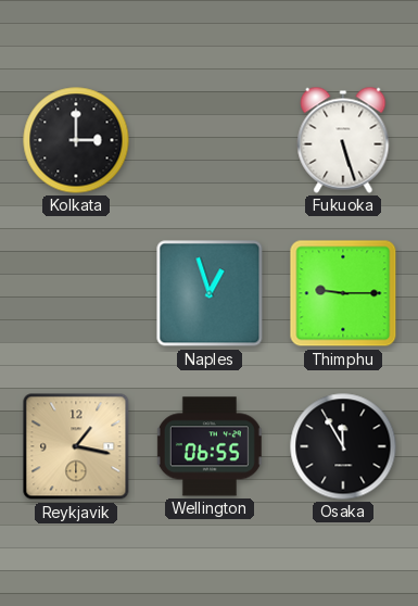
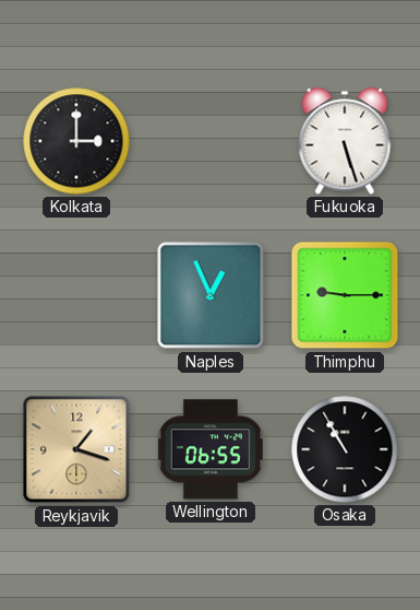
Naples: 12:57 -> 12:56 (211, 295)
Reykjavik: 1:17 -> 1:18 (76, 449)
Osaka: 11:55 -> 10:55 (345, 449)
